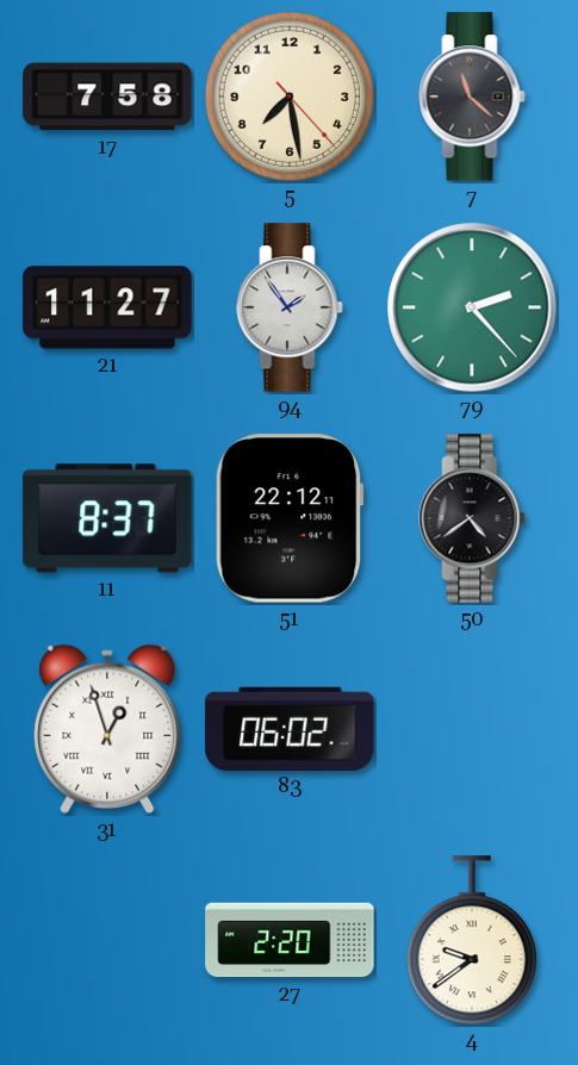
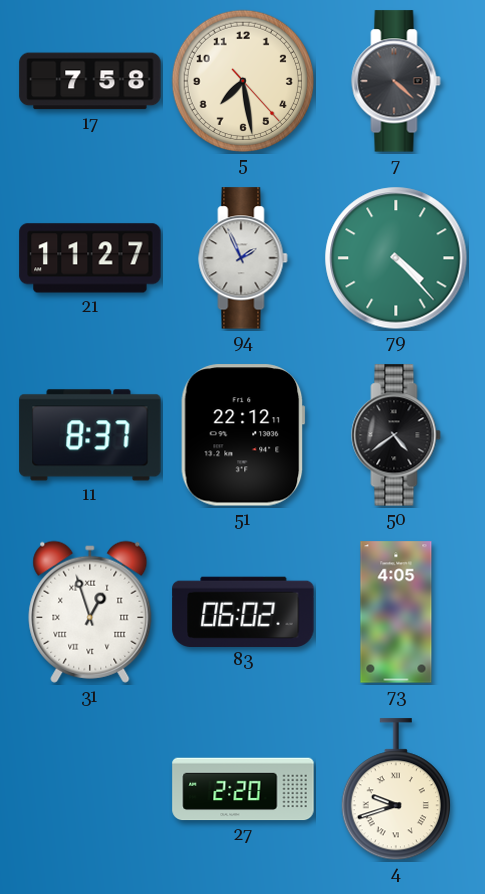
7: 11:22 -> 4:22 (396, 81)
94: 1:54 -> 1:56 (243, 258)
79: 2:23 -> 4:23 (396, 258)
73: none -> 4:05 (396, 612)
4: 9:39 -> 9:42 (396, 790)
